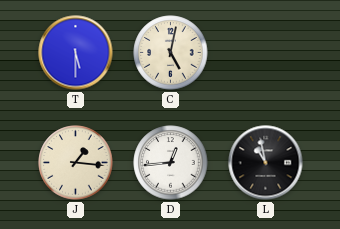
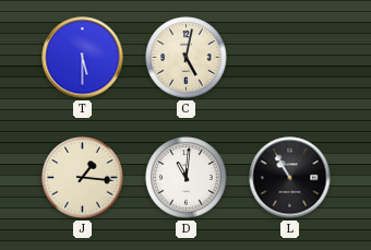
D: 12:44 -> 11:01 (187, 178)
L: 10:58 -> 10:55 (290, 178)
